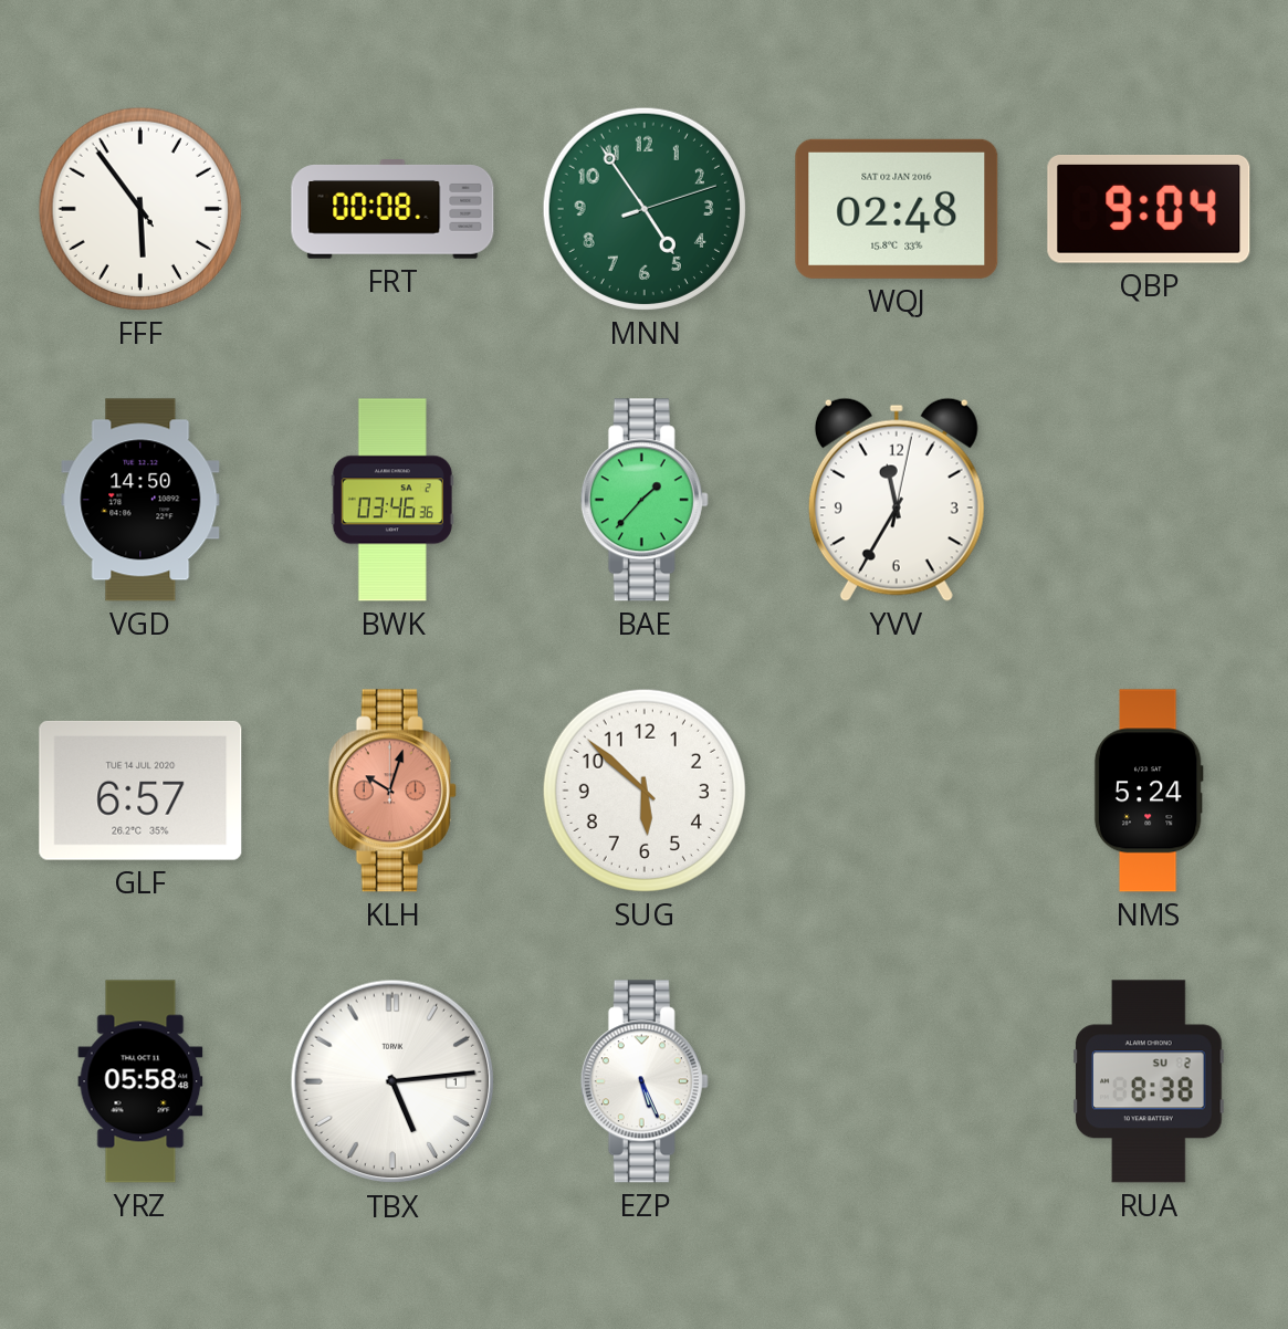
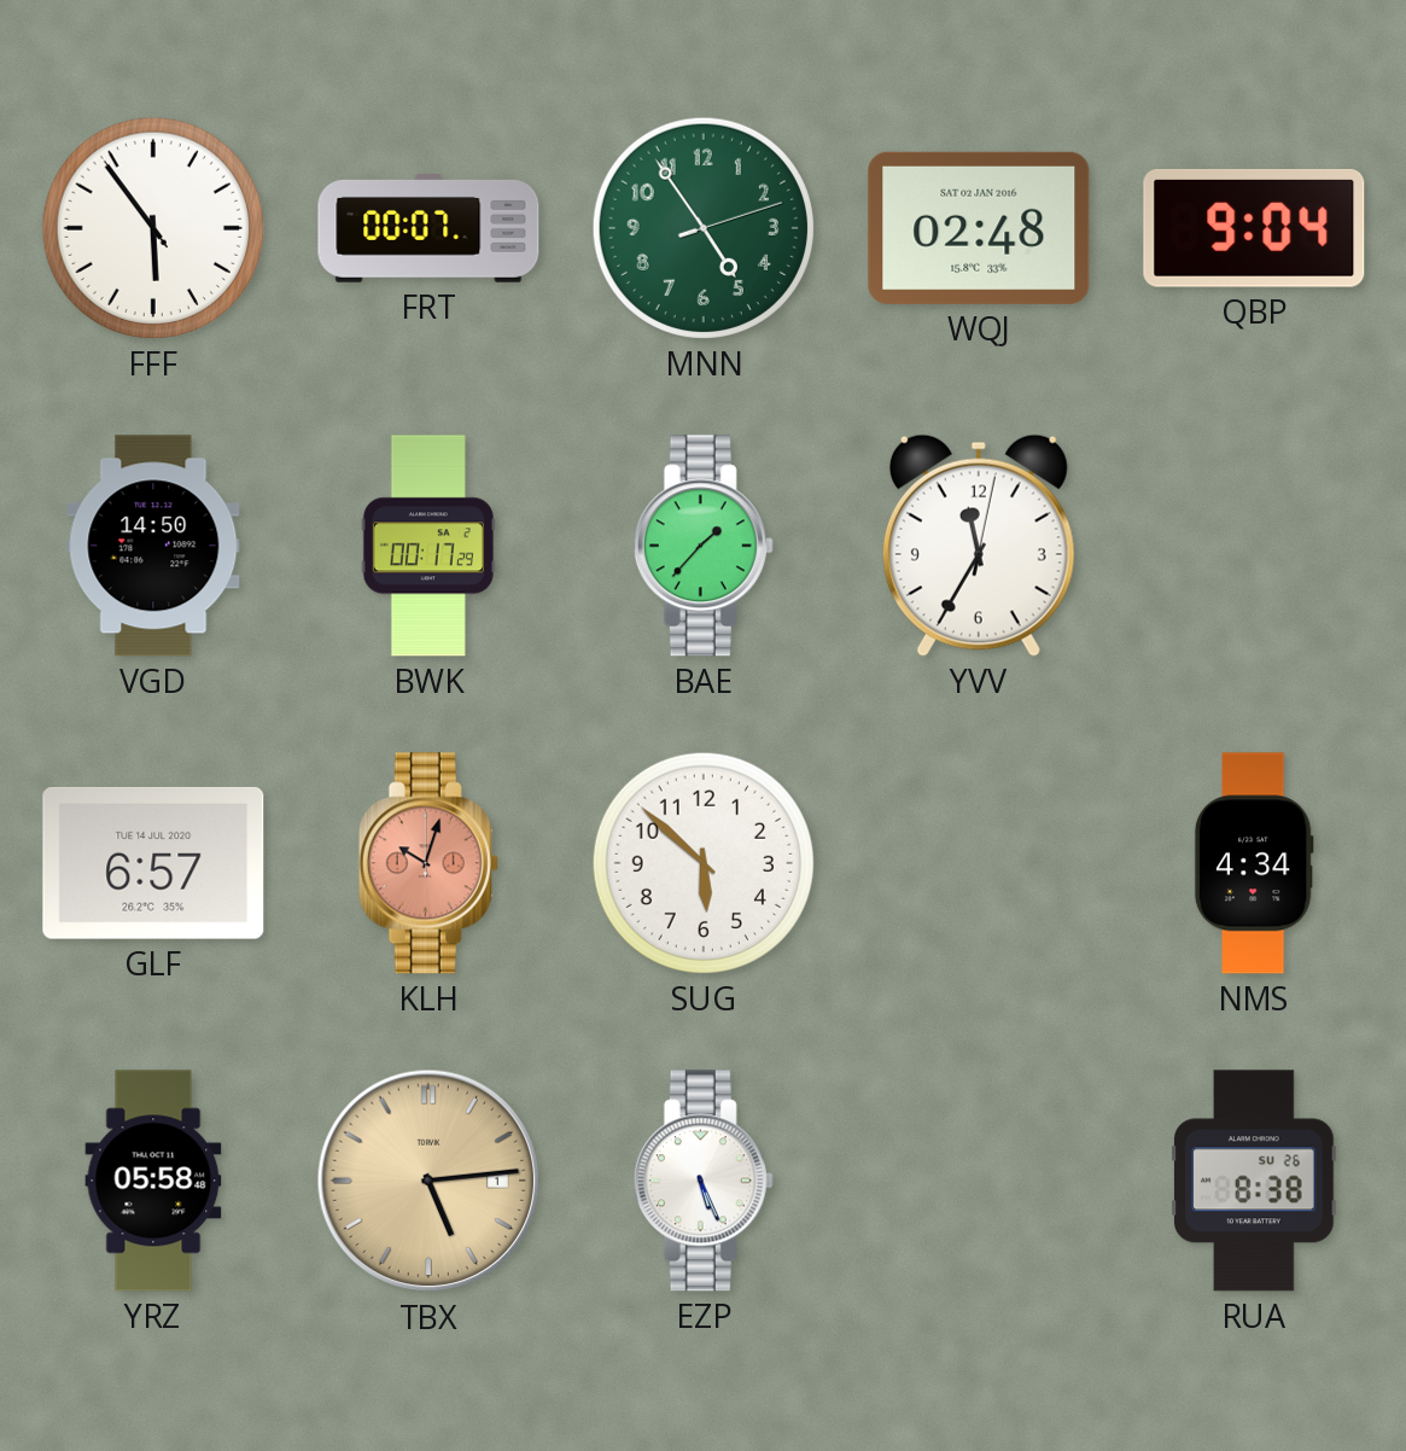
FRT: 00:08 -> 00:07 (428, 228)
BWK: 03:46 -> 00:17 (428, 546)
NMS: 5:24 -> 4:34 (1254, 863)
TBX dial: white -> champagne (428, 1181)
RUA date: SU 2 -> SU 26 (1254, 1181)
